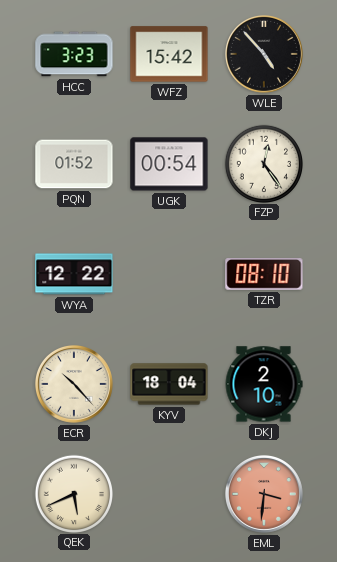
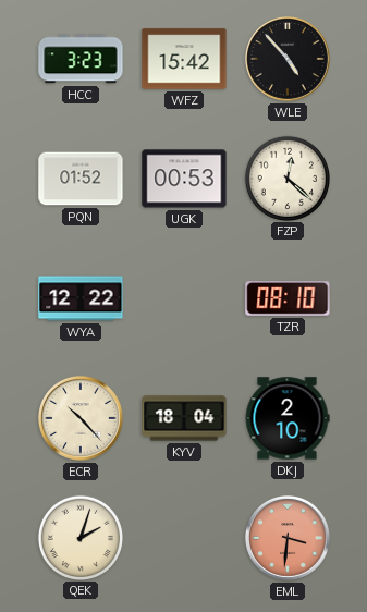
UGK: 00:54 -> 00:53 (184, 179)
FZP: 12:24 -> 12:22 (286, 178)
QEK: 5:41 -> 2:03 (79, 537)
